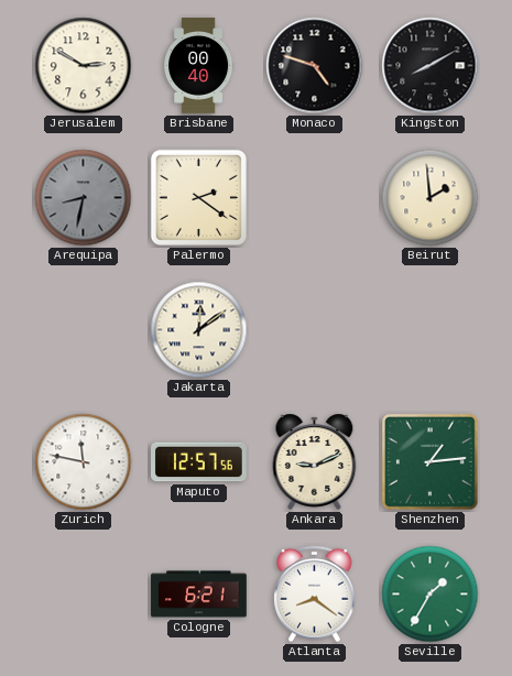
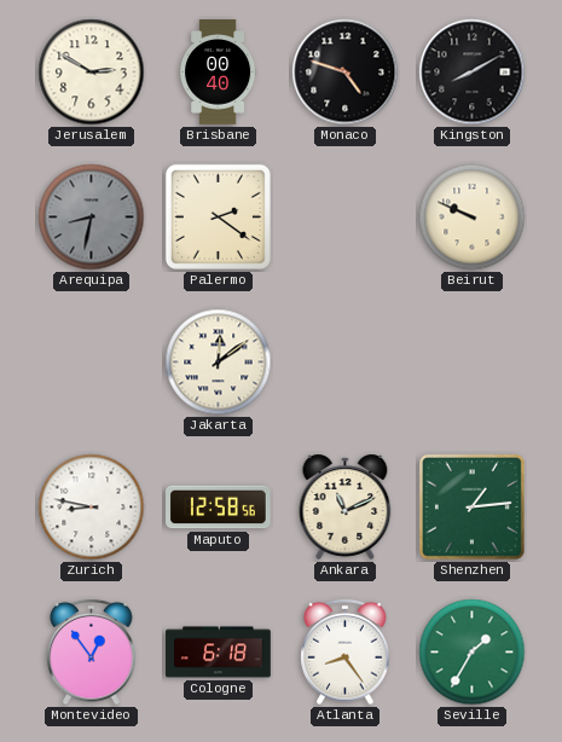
Beirut: 1:59 -> 9:49 (473, 218)
Zurich: 11:47 -> 8:47 (92, 508)
Maputo: 12:57 -> 12:58 (219, 508)
Ankara: 9:11 -> 11:11 (346, 506)
Montevideo: none -> 12:54 (92, 653)
Cologne: 6:21 -> 6:18 (219, 653)
Atlanta: 8:21 -> 8:24 (346, 653)
